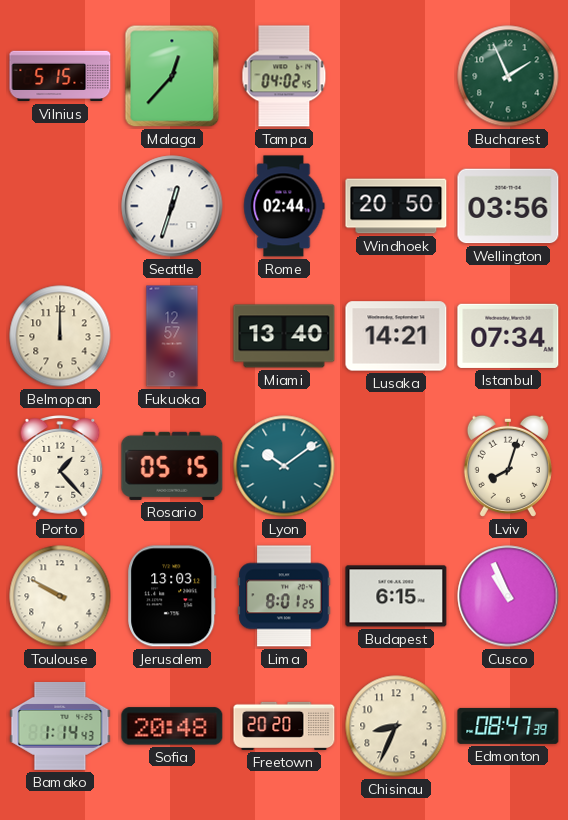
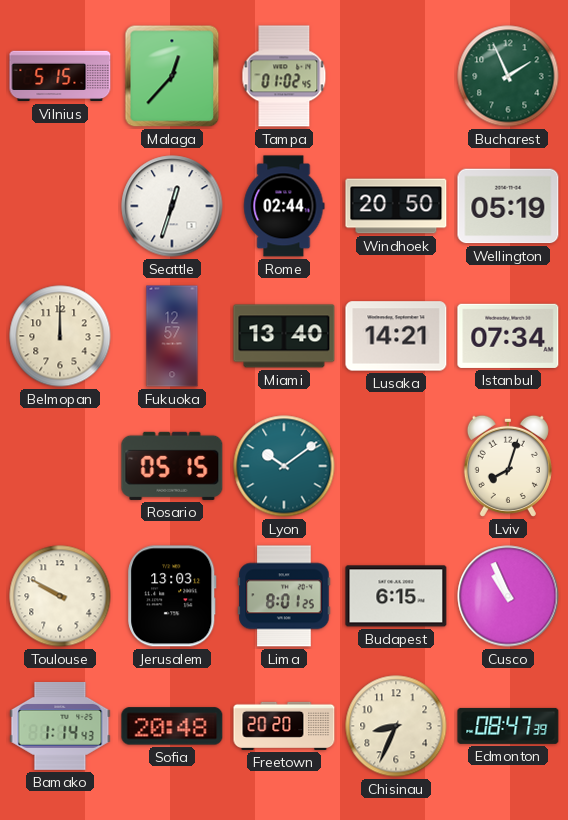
Tampa: 04:02 -> 01:02 (284, 76)
Wellington: 03:56 -> 05:19 (508, 206)
Porto: 1:23 -> none (60, 466)
